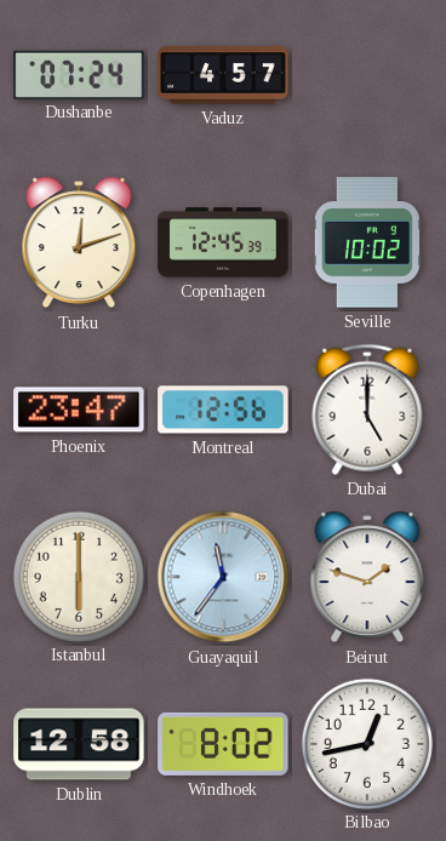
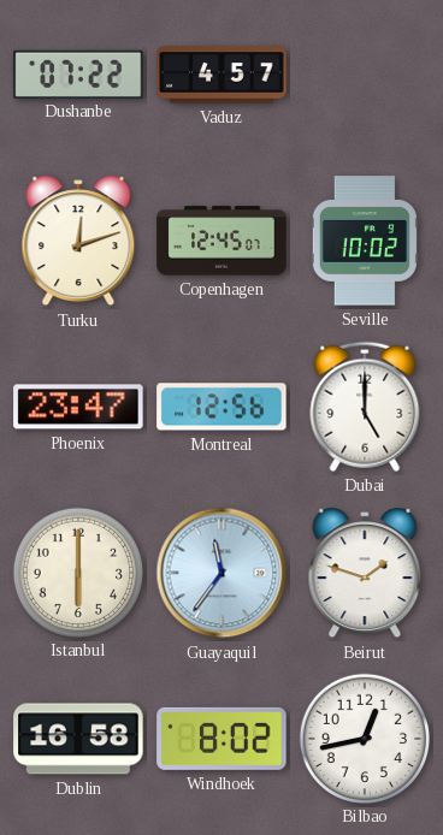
Dushanbe: 07:24 -> 07:22 (78, 73)
Copenhagen: 12:45:39 -> 12:45:07 (221, 241)
Dublin: 12:58 -> 16:58 (78, 739)
